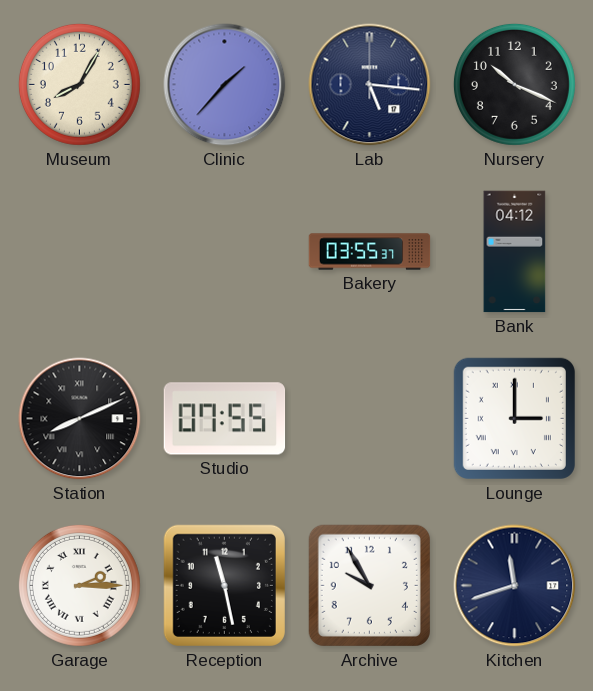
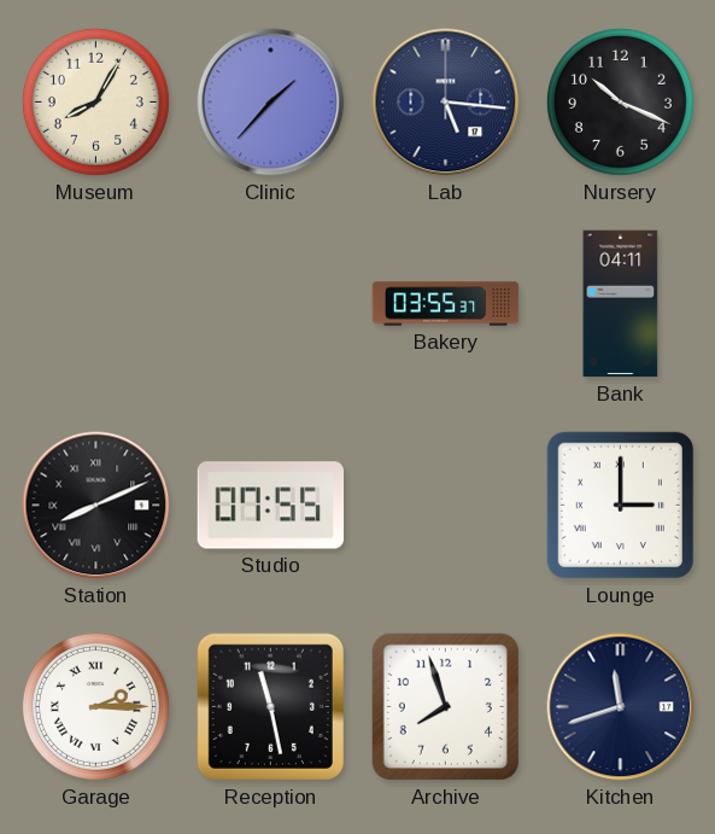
Bank: 04:12 -> 04:11 (621, 304)
Archive: 9:55 -> 7:57 (445, 706)
